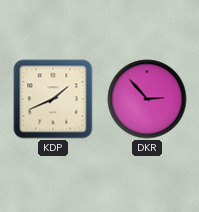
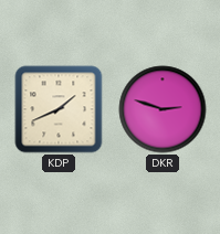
DKR: 2:53 -> 2:48 (163, 109)
